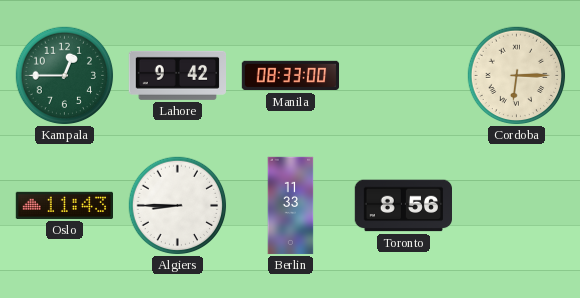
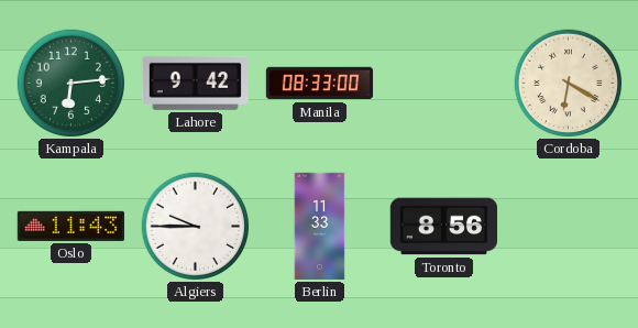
Kampala: 12:45 -> 6:14 (71, 84)
Cordoba: 6:15 -> 6:20 (569, 84)
Algiers: 8:45 -> 9:45 (196, 227)
